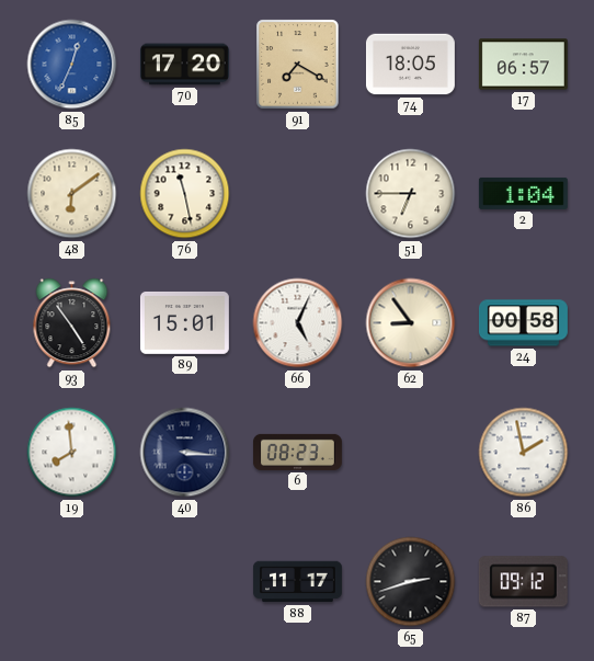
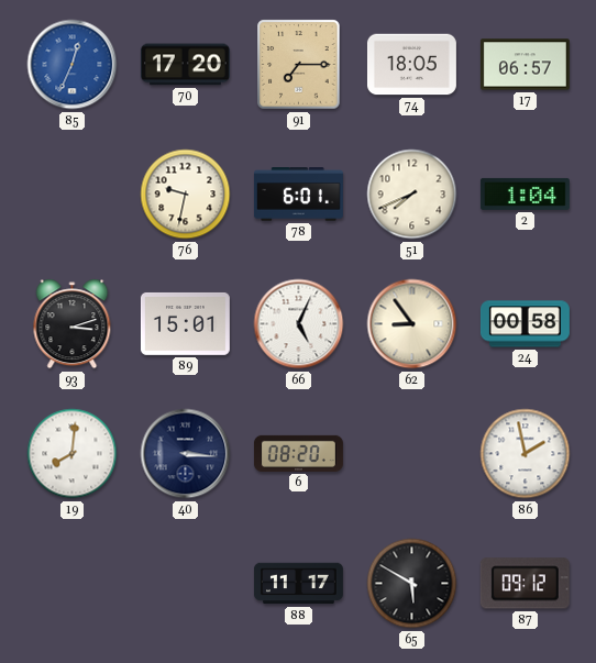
91: 7:20 -> 7:15 (299, 65)
48: 6:09 -> none (72, 194)
76: 11:28 -> 9:32 (186, 195)
78: none -> 6:01 (298, 195)
51: 6:45 -> 7:41 (412, 195)
93: 4:54 -> 3:12 (73, 324)
19: 7:59 -> 8:01 (73, 454)
6: 08:23 -> 08:20 (298, 453)
65: 2:42 -> 5:50 (412, 584)
